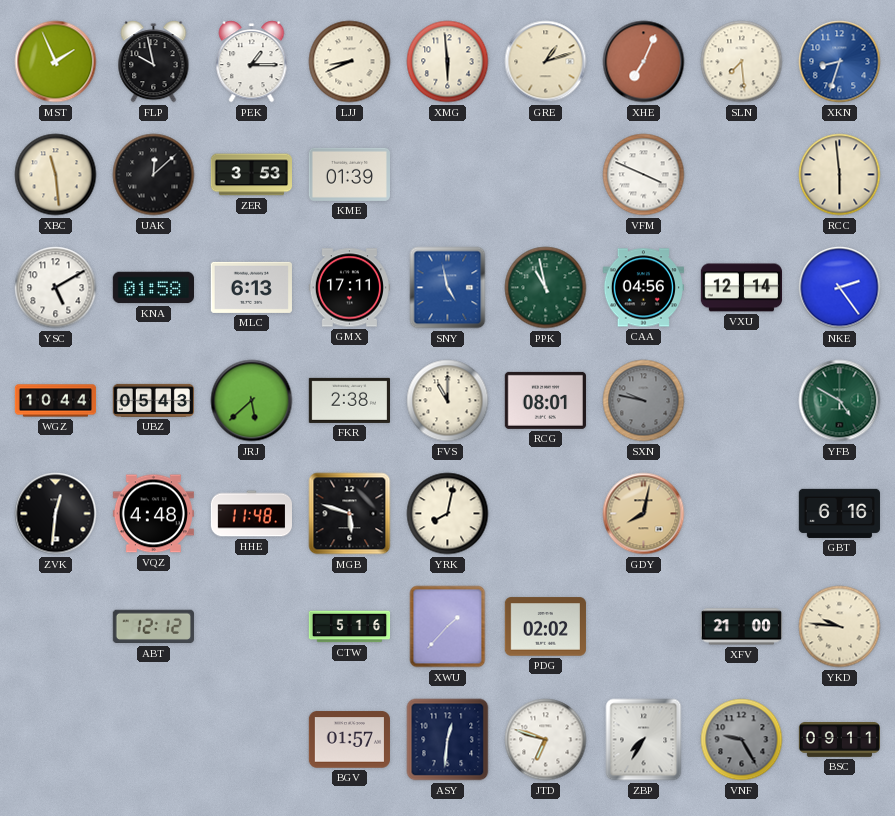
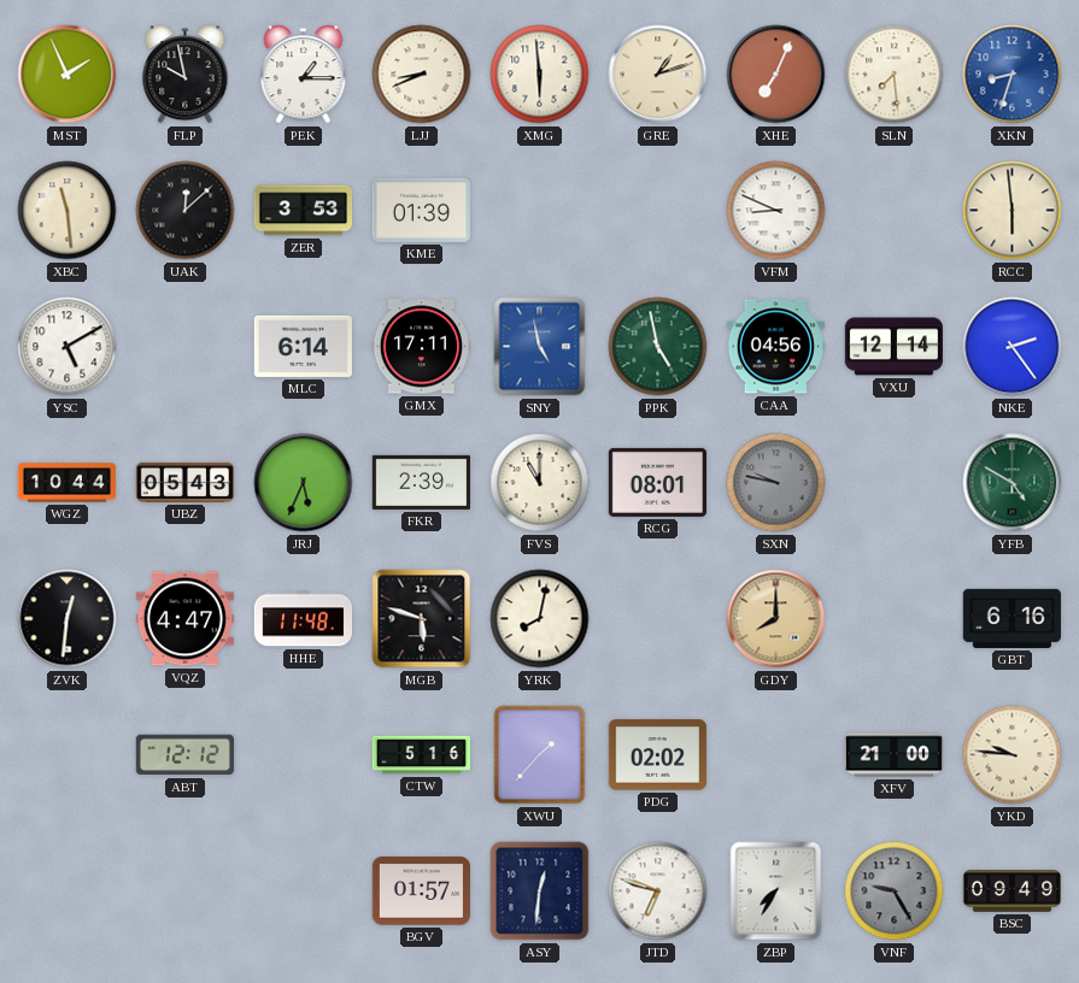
VFM: 3:49 -> 8:49 (776, 211)
KNA: 01:58 -> none (153, 288)
MLC: 6:13 -> 6:14 (303, 346)
PPK: 10:58 -> 4:58 (658, 347)
JRJ: 5:38 -> 5:34 (304, 483)
FKR: 2:38 -> 2:39 (421, 482)
VQZ: 4:48 -> 4:47 (184, 619)
GDY: 8:02 -> 8:00 (776, 619)
BSC: 09:11 -> 09:49 (1013, 891)
